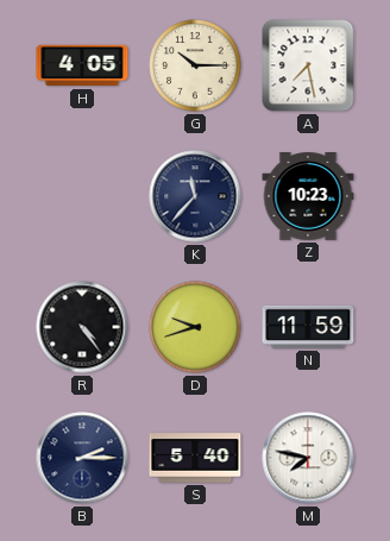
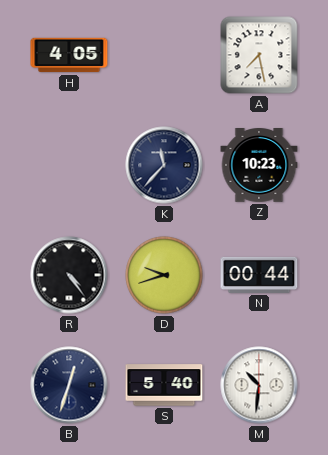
G: 10:15 -> none (195, 65)
N: 11:59 -> 00:44 (259, 275)
B: 2:15 -> 12:33 (69, 385)
M: 7:47 -> 10:31 (259, 385)
